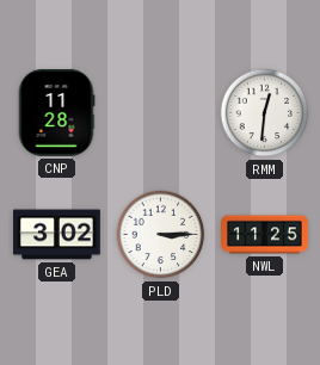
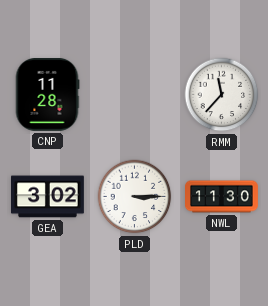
RMM: 12:31 -> 11:37 (222, 95)
NWL: 11:25 -> 11:30 (222, 197)
